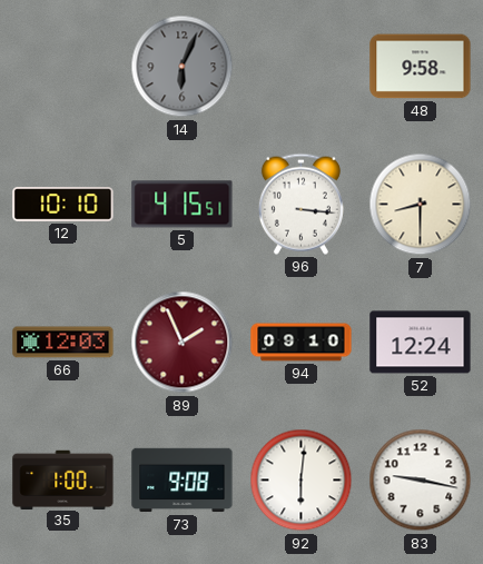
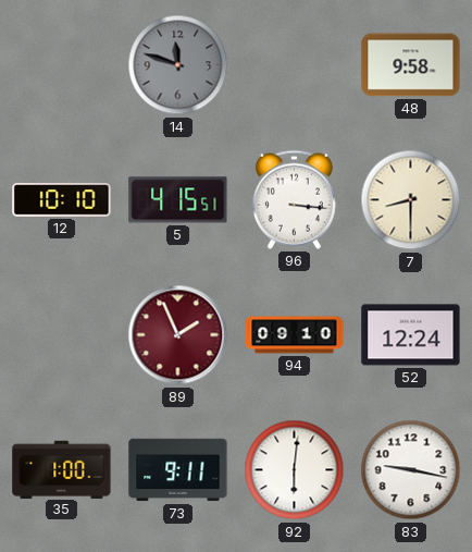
14: 6:04 -> 11:48 (178, 65)
66: 12:03 -> none (63, 343)
73: 9:08 -> 9:11 (178, 470)
